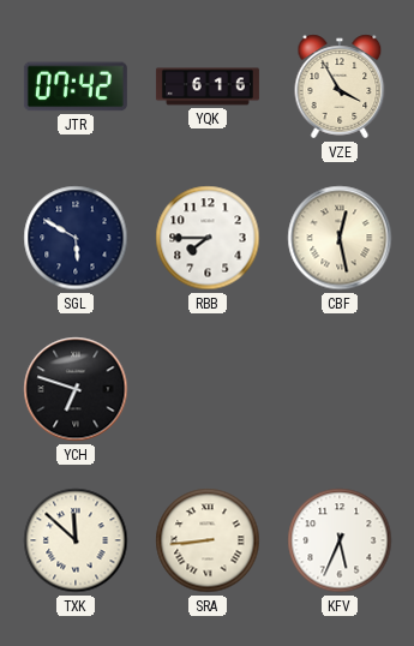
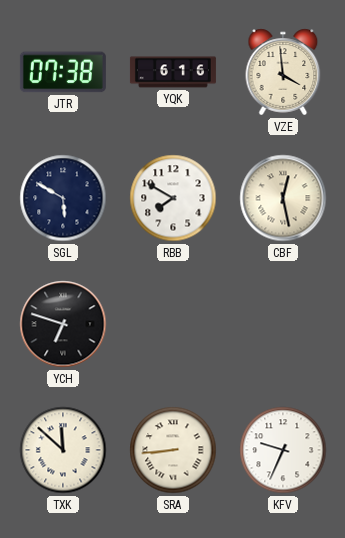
JTR: 07:42 -> 07:38 (63, 72)
VZE: 3:55 -> 3:59 (283, 72)
RBB: 7:45 -> 7:50 (173, 198)
KFV: 5:34 -> 9:34 (283, 450)
